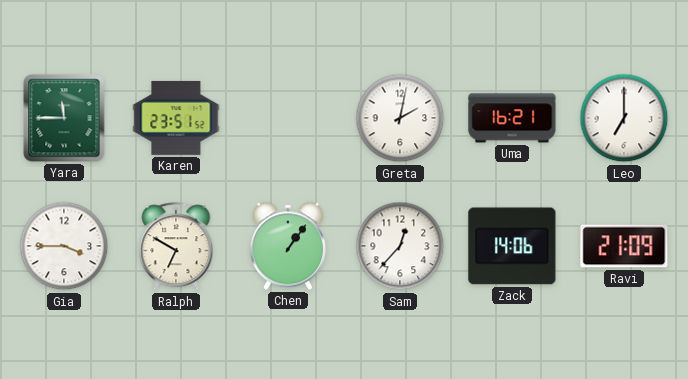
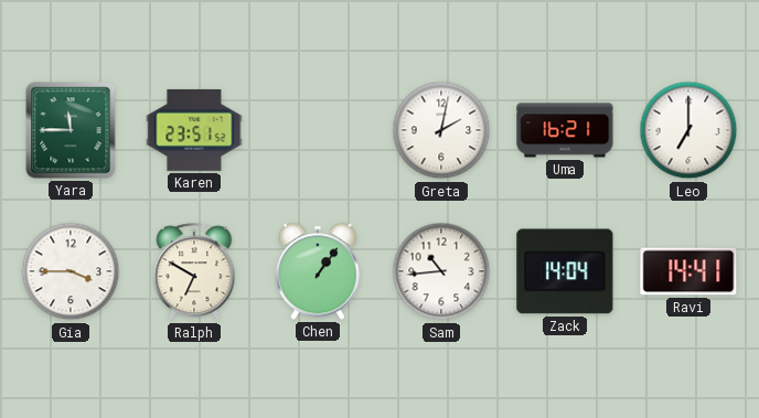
Sam: 12:37 -> 10:44 (441, 271)
Zack: 14:06 -> 14:04 (565, 271)
Ravi: 21:09 -> 14:41 (688, 271)
